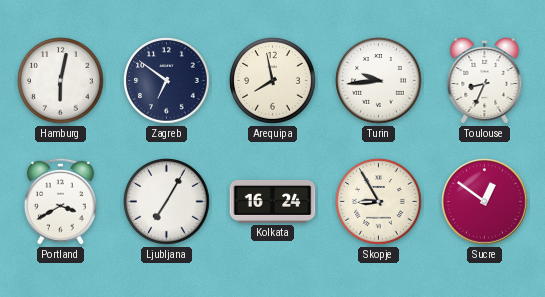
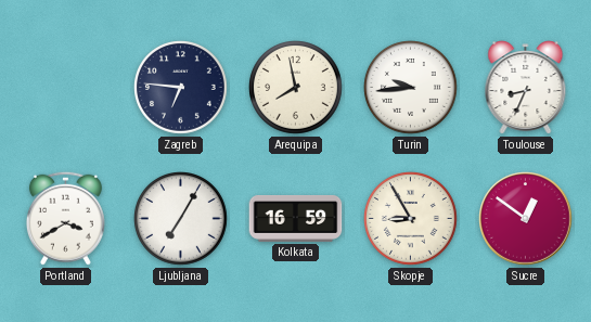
Hamburg: 6:02 -> none (61, 81)
Zagreb: 6:51 -> 6:46 (181, 88)
Kolkata: 16:24 -> 16:59 (296, 218)
